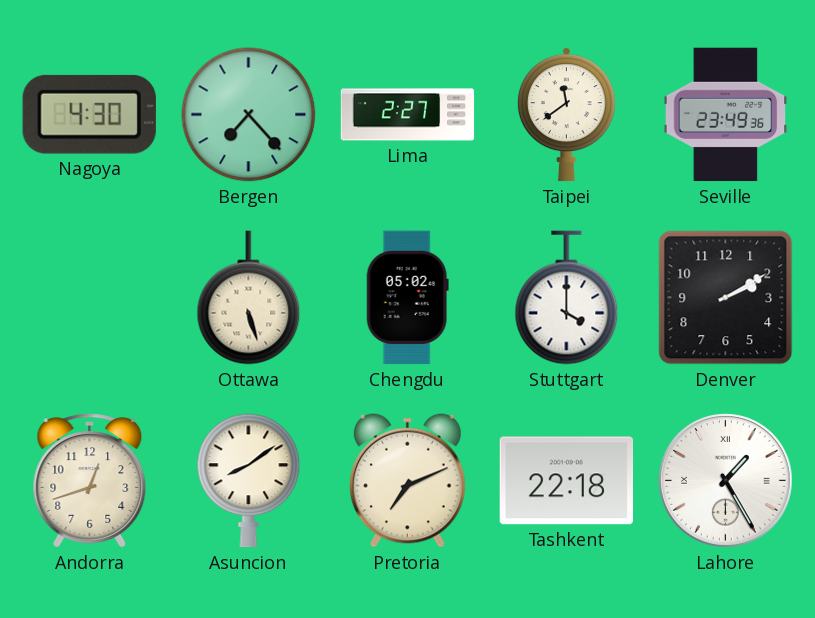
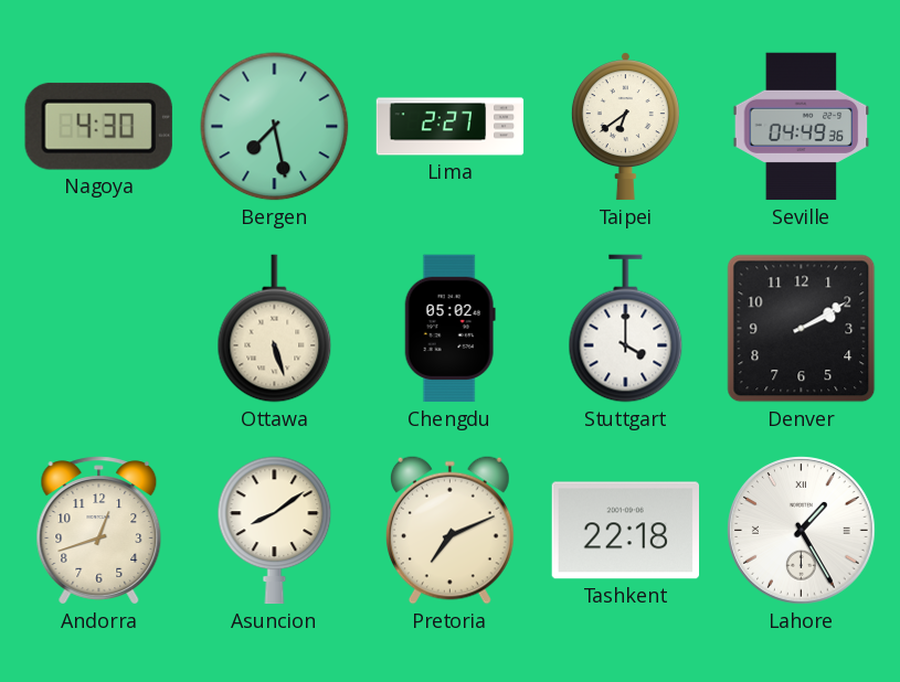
Bergen: 7:23 -> 7:28 (275, 127)
Taipei: 11:39 -> 6:39 (625, 127)
Seville: 23:49 -> 04:49 (802, 127)
